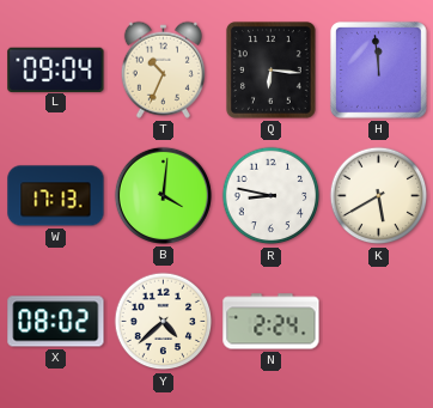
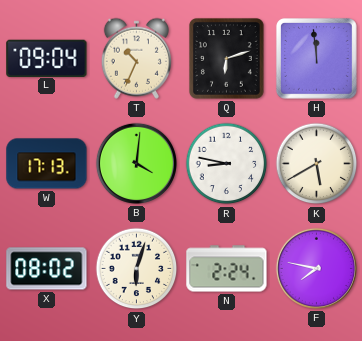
Q: 6:16 -> 6:12 (226, 58)
Y: 4:38 -> 6:03 (137, 269)
F: none -> 7:47 (316, 268)
